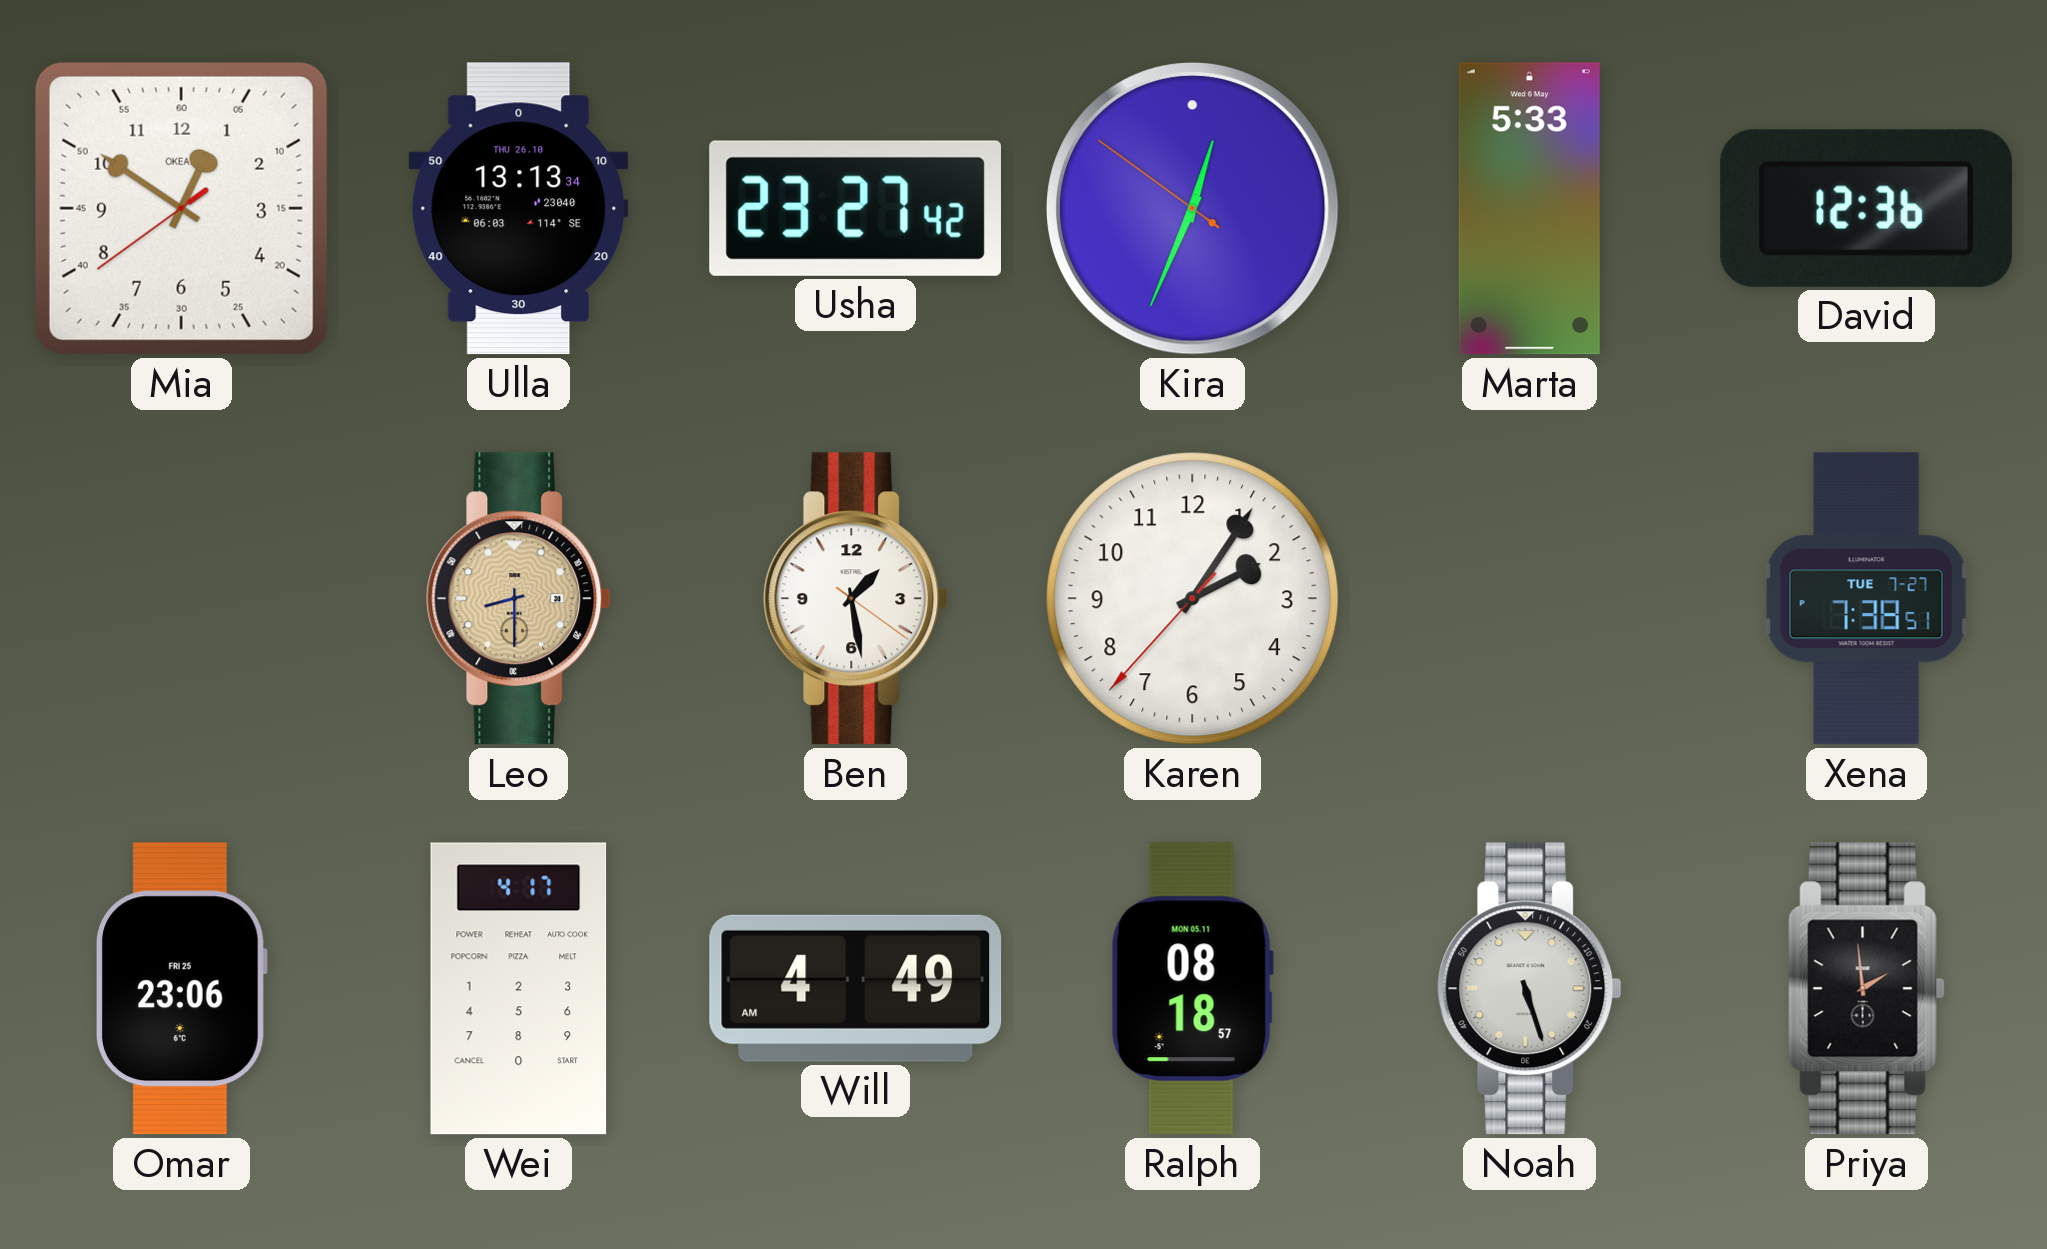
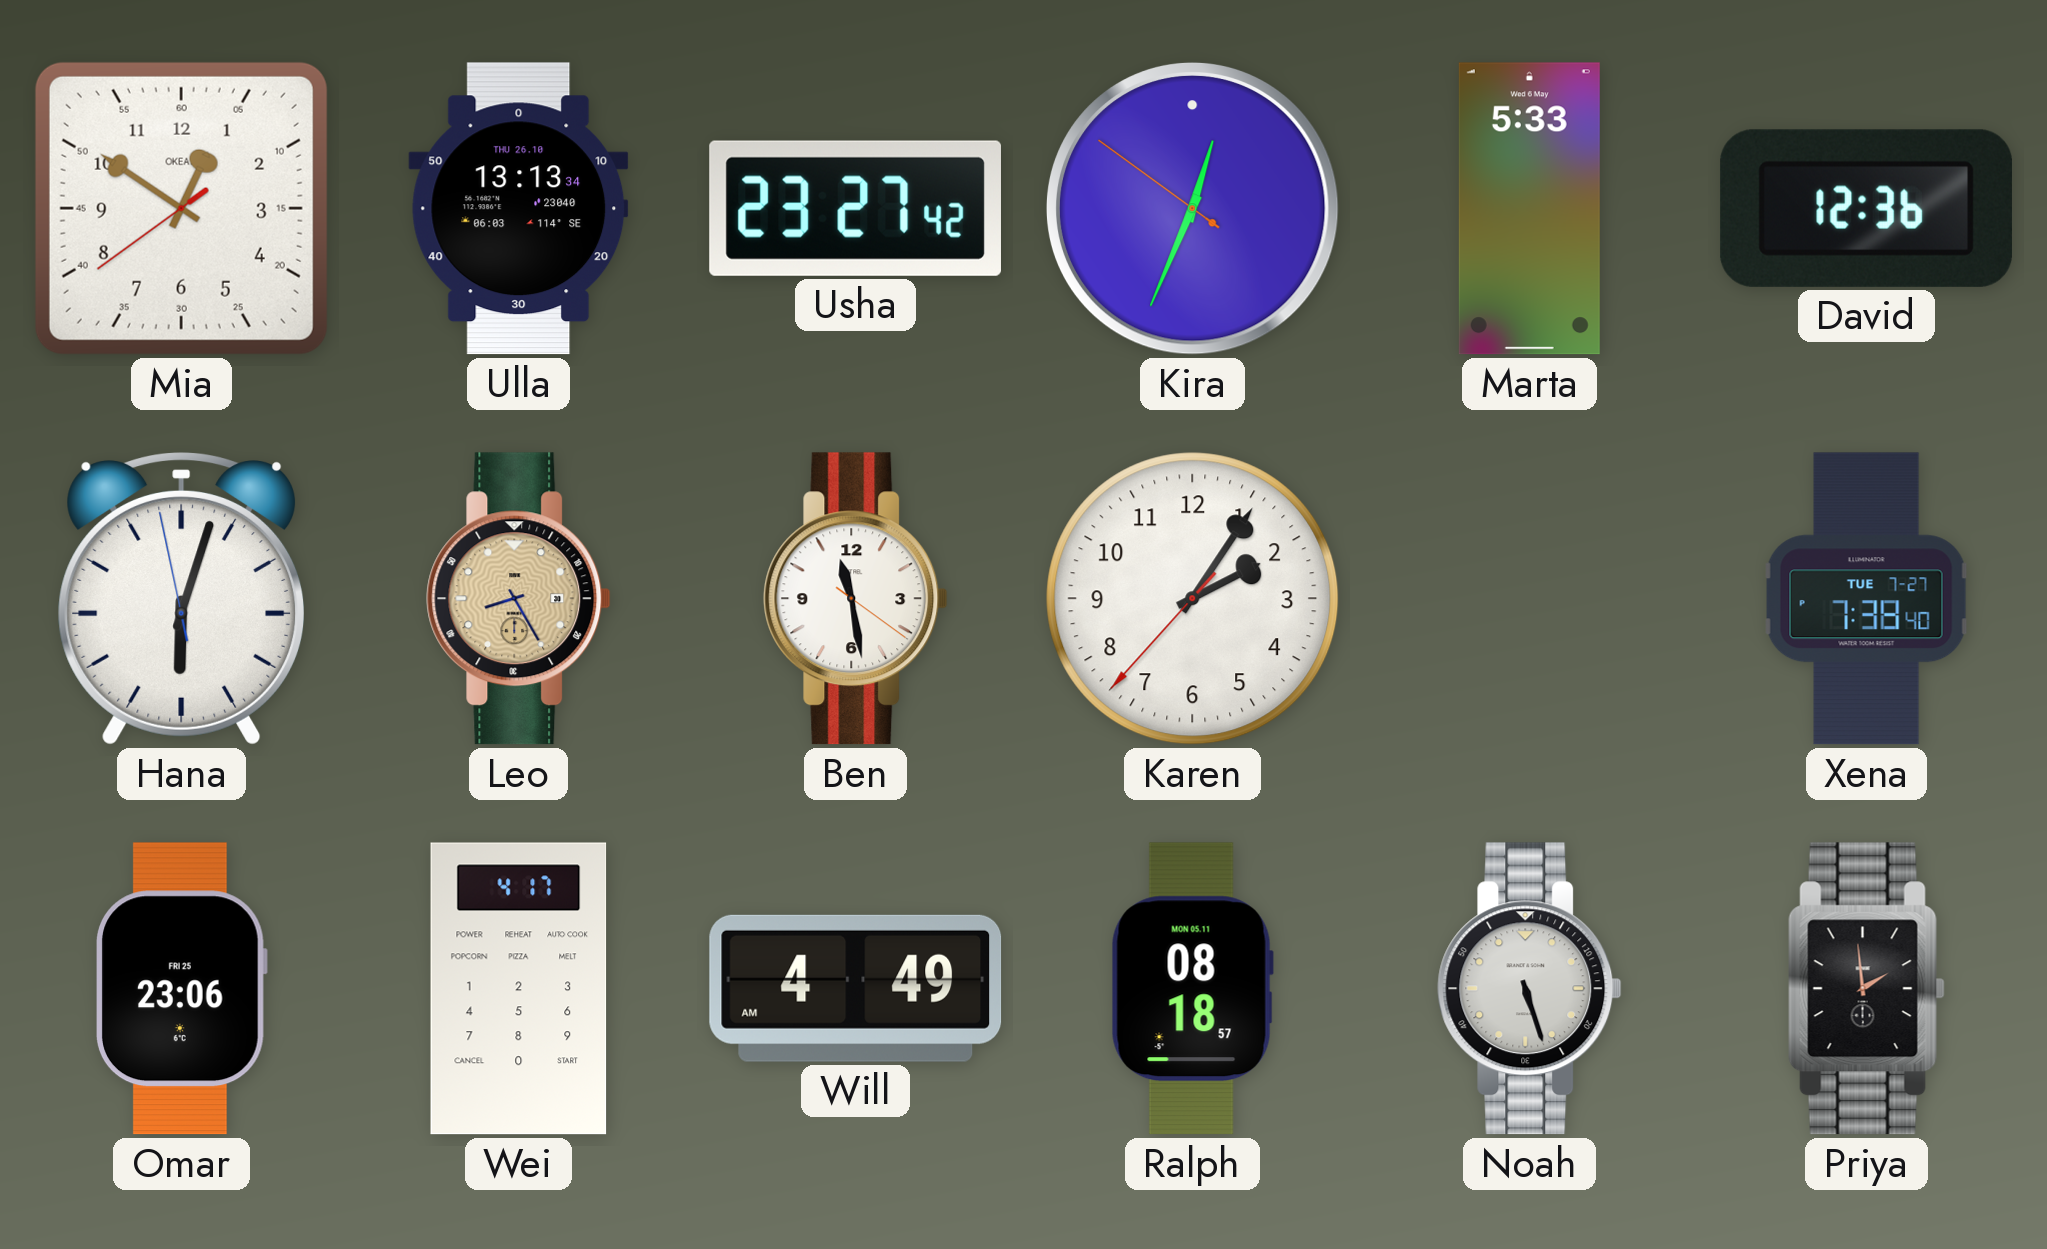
Hana: none -> 6:02 (181, 599)
Leo: 8:30 -> 8:25 (519, 599)
Ben: 1:28 -> 11:28 (856, 599)
Xena: 7:38:51 -> 7:38:40 (1867, 599)
